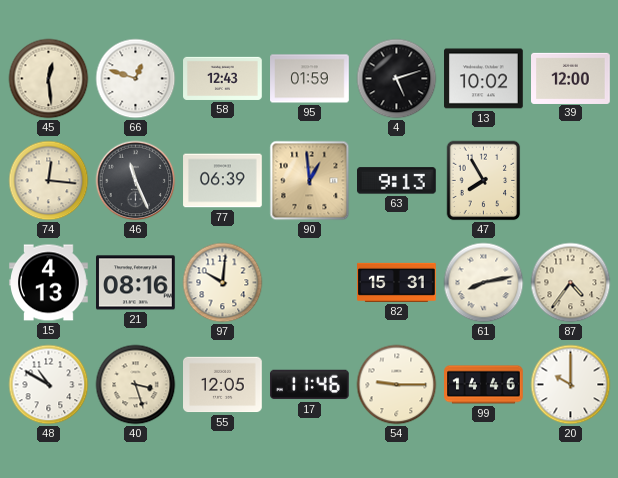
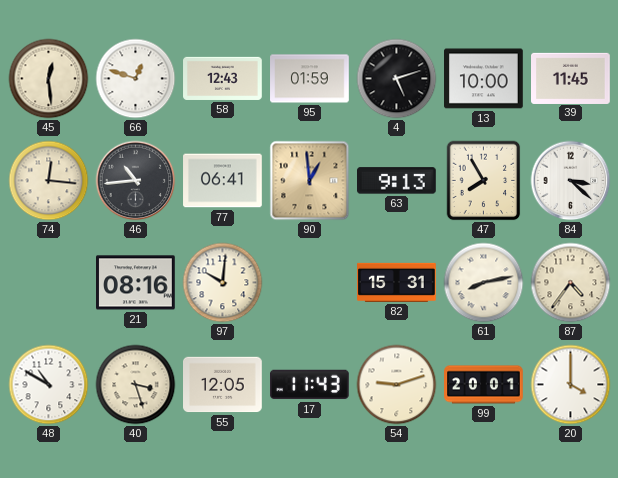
13: 10:02 -> 10:00 (484, 79)
39: 12:00 -> 11:45 (571, 78)
46: 11:26 -> 10:44 (136, 181)
77: 06:39 -> 06:41 (223, 181)
84: none -> 3:22 (571, 181)
15: 4:13 -> none (49, 283)
17: 11:46 -> 11:43 (310, 385)
54: 9:15 -> 9:12 (397, 385)
99: 14:46 -> 20:01 (484, 385)
20: 10:00 -> 4:00 (571, 385)
